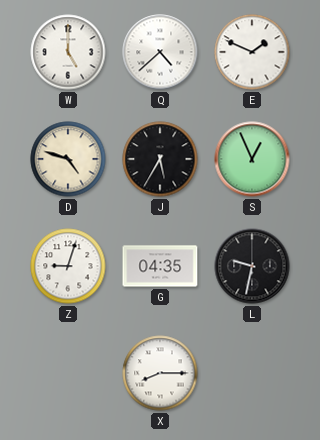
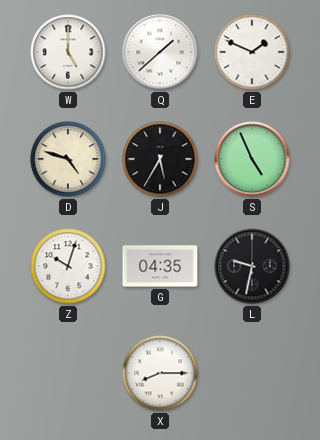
Q: 4:38 -> 1:38 (160, 52)
S: 12:56 -> 4:56 (252, 159)
Z: 9:03 -> 10:03 (68, 266)
